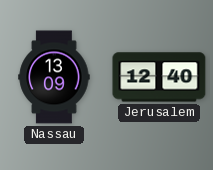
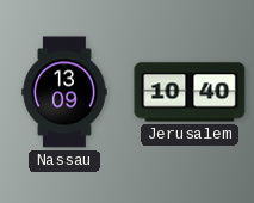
Jerusalem: 12:40 -> 10:40 (190, 92)
